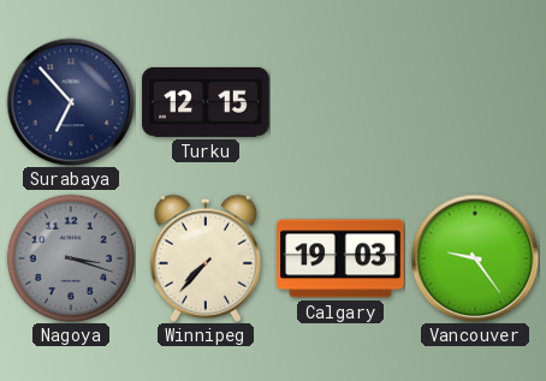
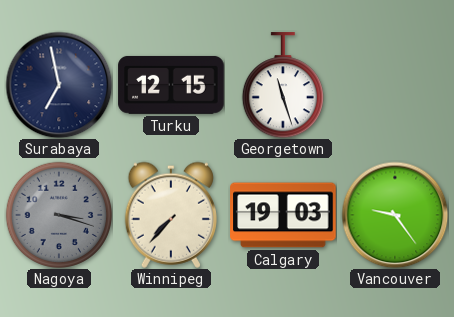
Surabaya: 6:53 -> 6:58 (59, 85)
Georgetown: none -> 11:27 (283, 85)
